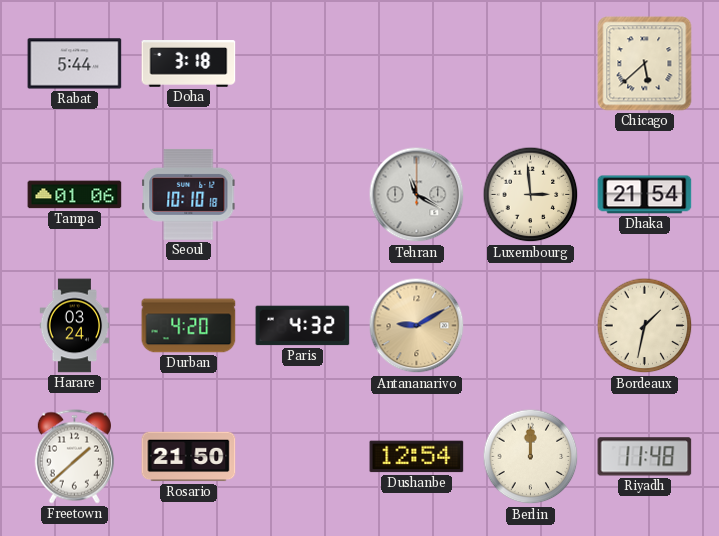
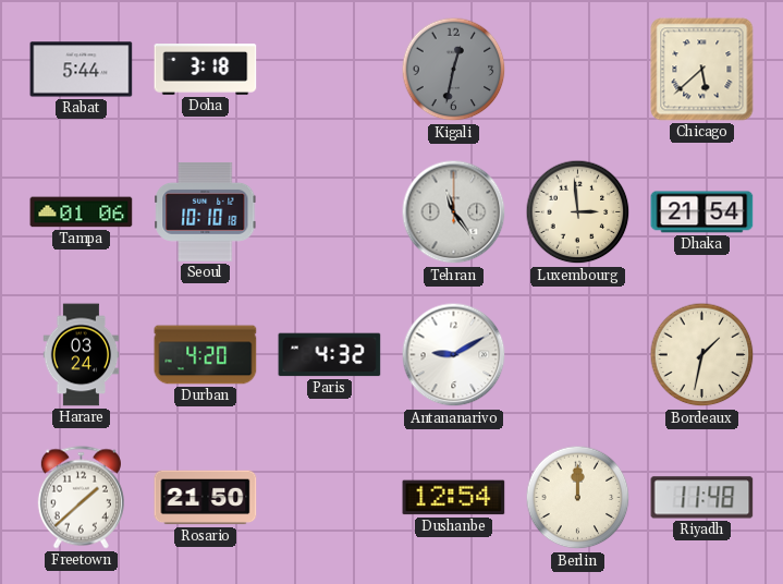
Kigali: none -> 12:32 (454, 70)
Tehran: 11:20 -> 11:24 (454, 212)
Antananarivo dial: champagne -> white (454, 355)
